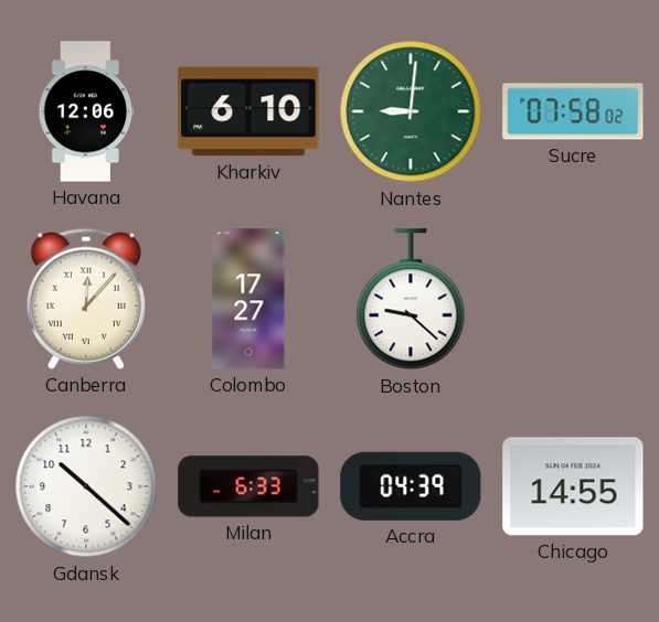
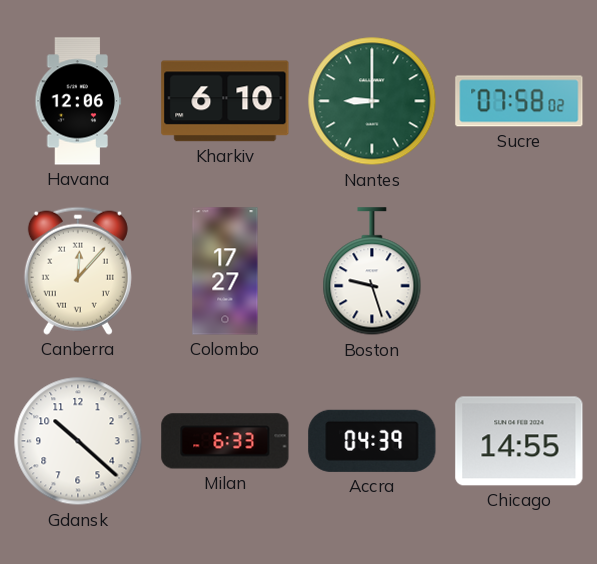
Nantes: 9:01 -> 9:00 (372, 101)
Boston: 9:22 -> 9:27 (372, 272)
